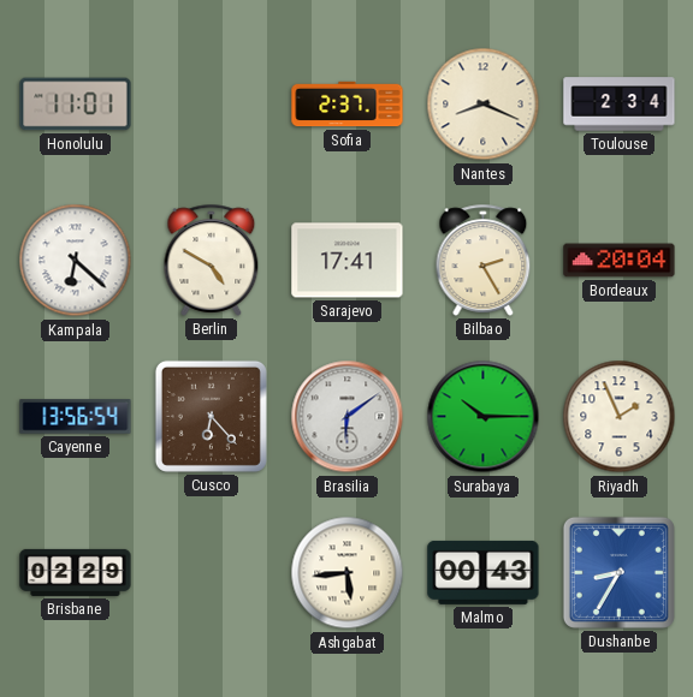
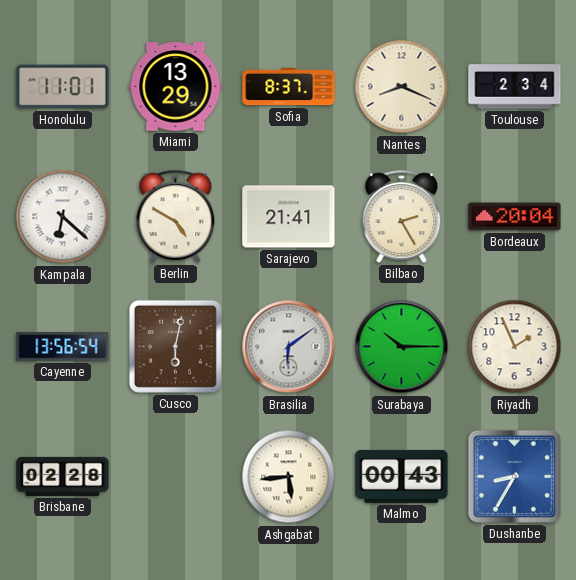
Miami: none -> 13:29 (176, 87)
Sofia: 2:37 -> 8:37 (289, 87)
Sarajevo: 17:41 -> 21:41 (289, 217)
Cusco: 6:23 -> 6:02 (175, 346)
Brisbane: 02:29 -> 02:28 (63, 476)
